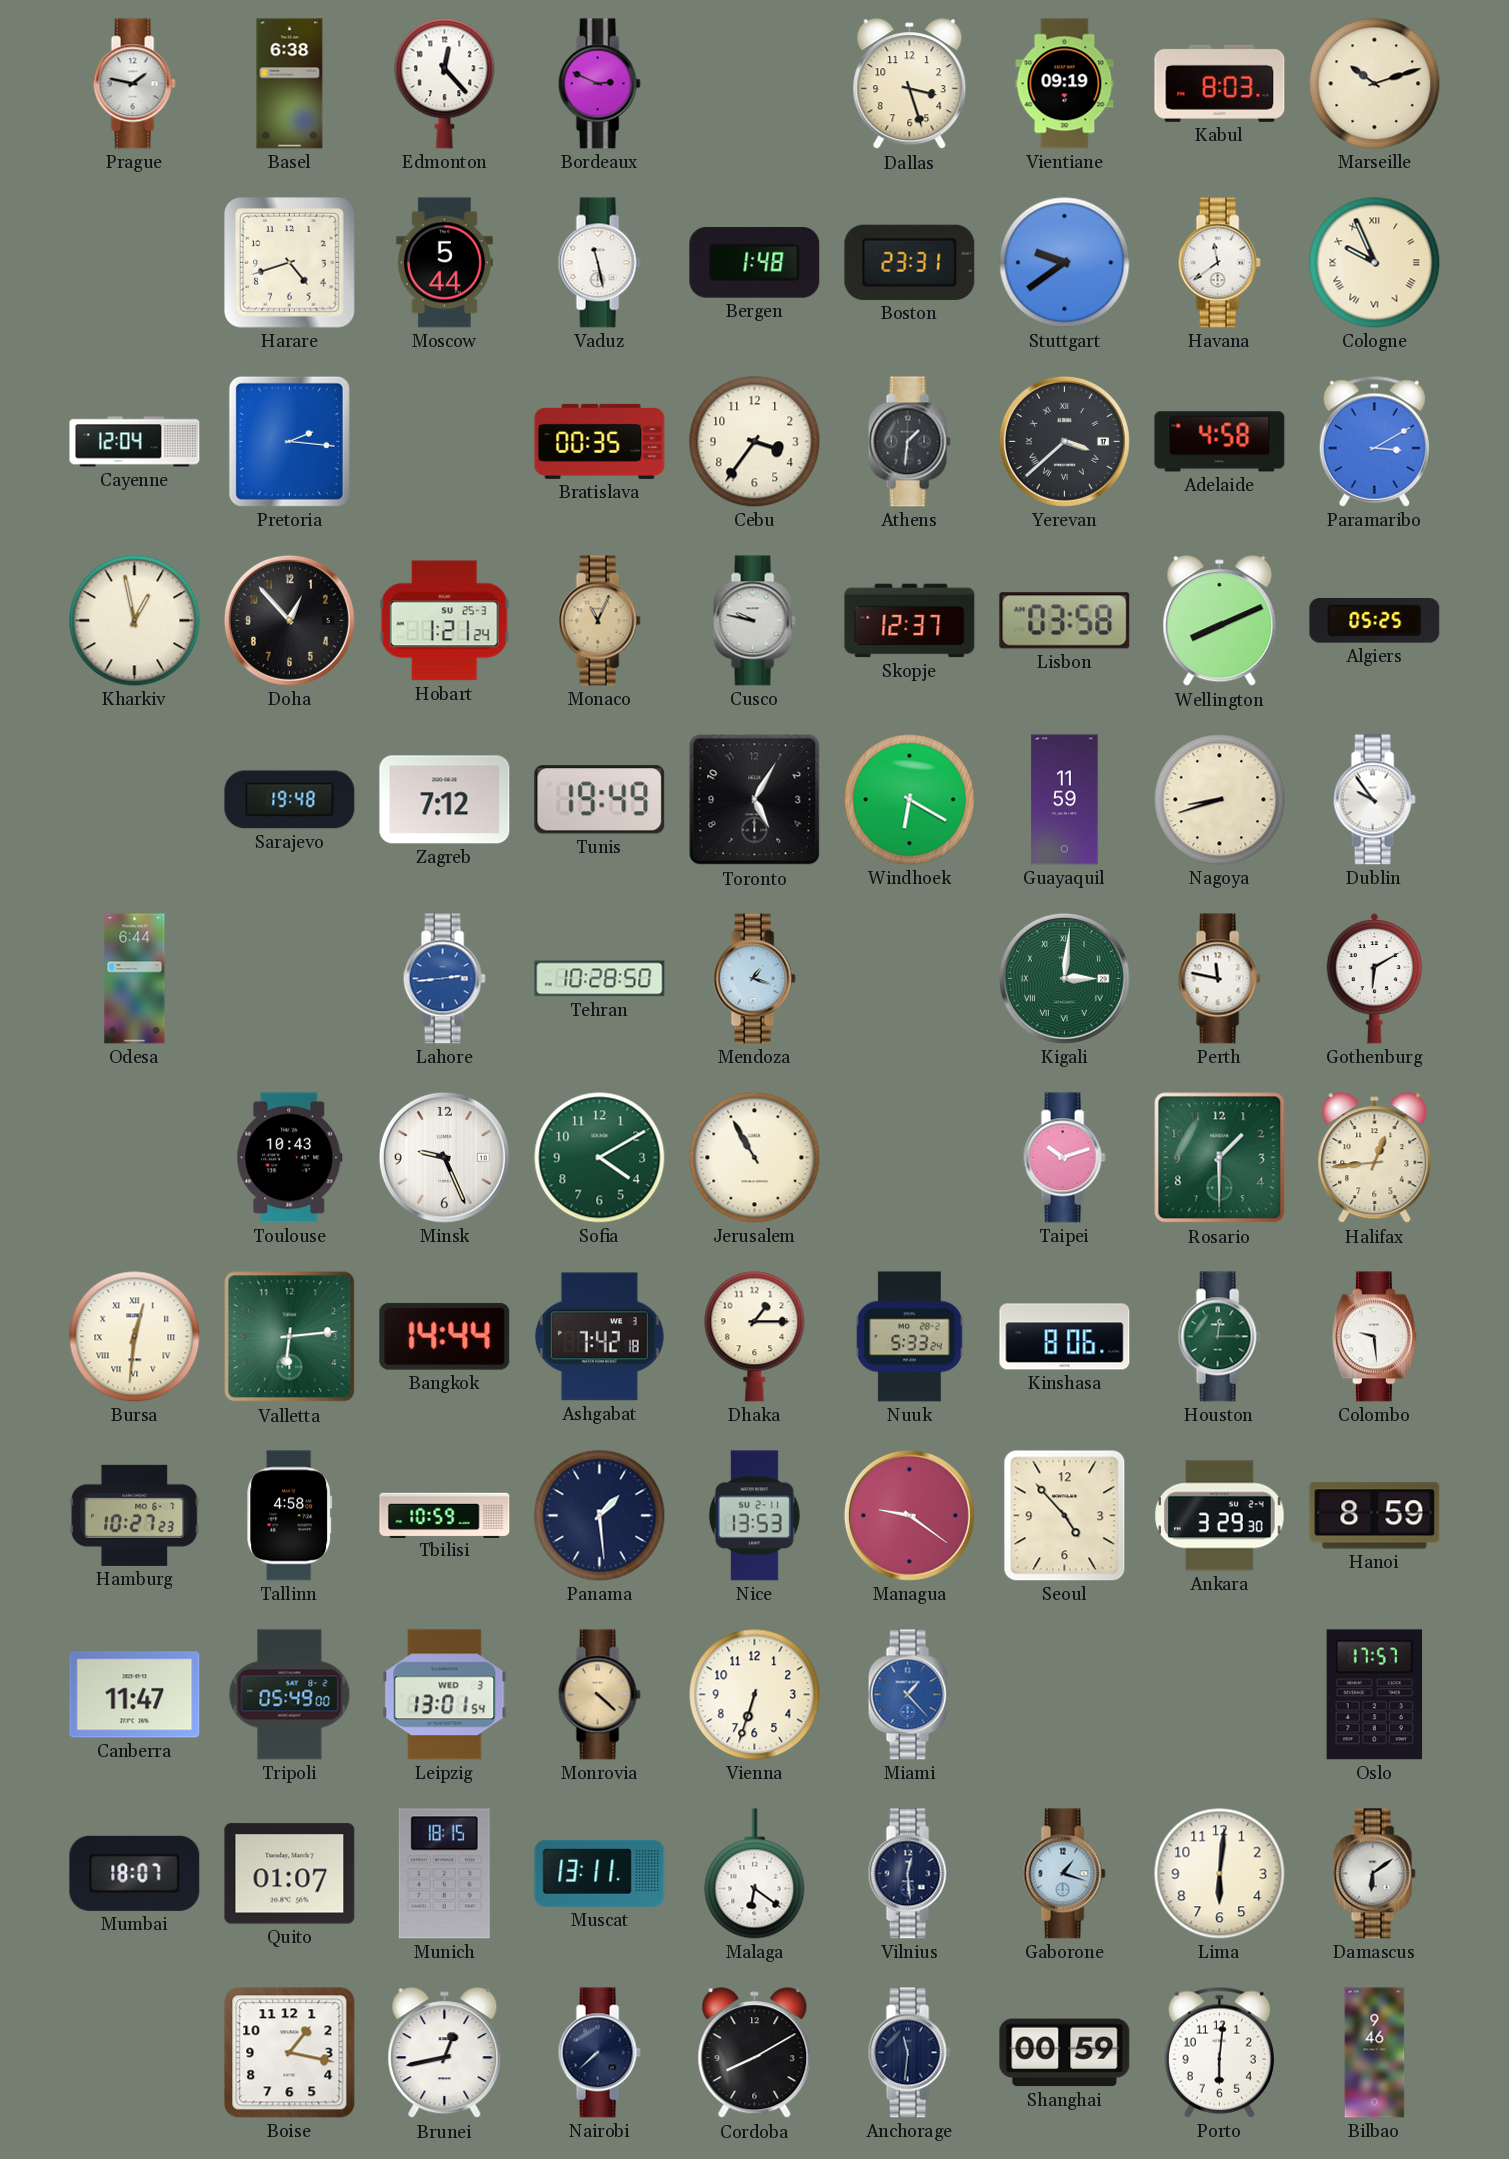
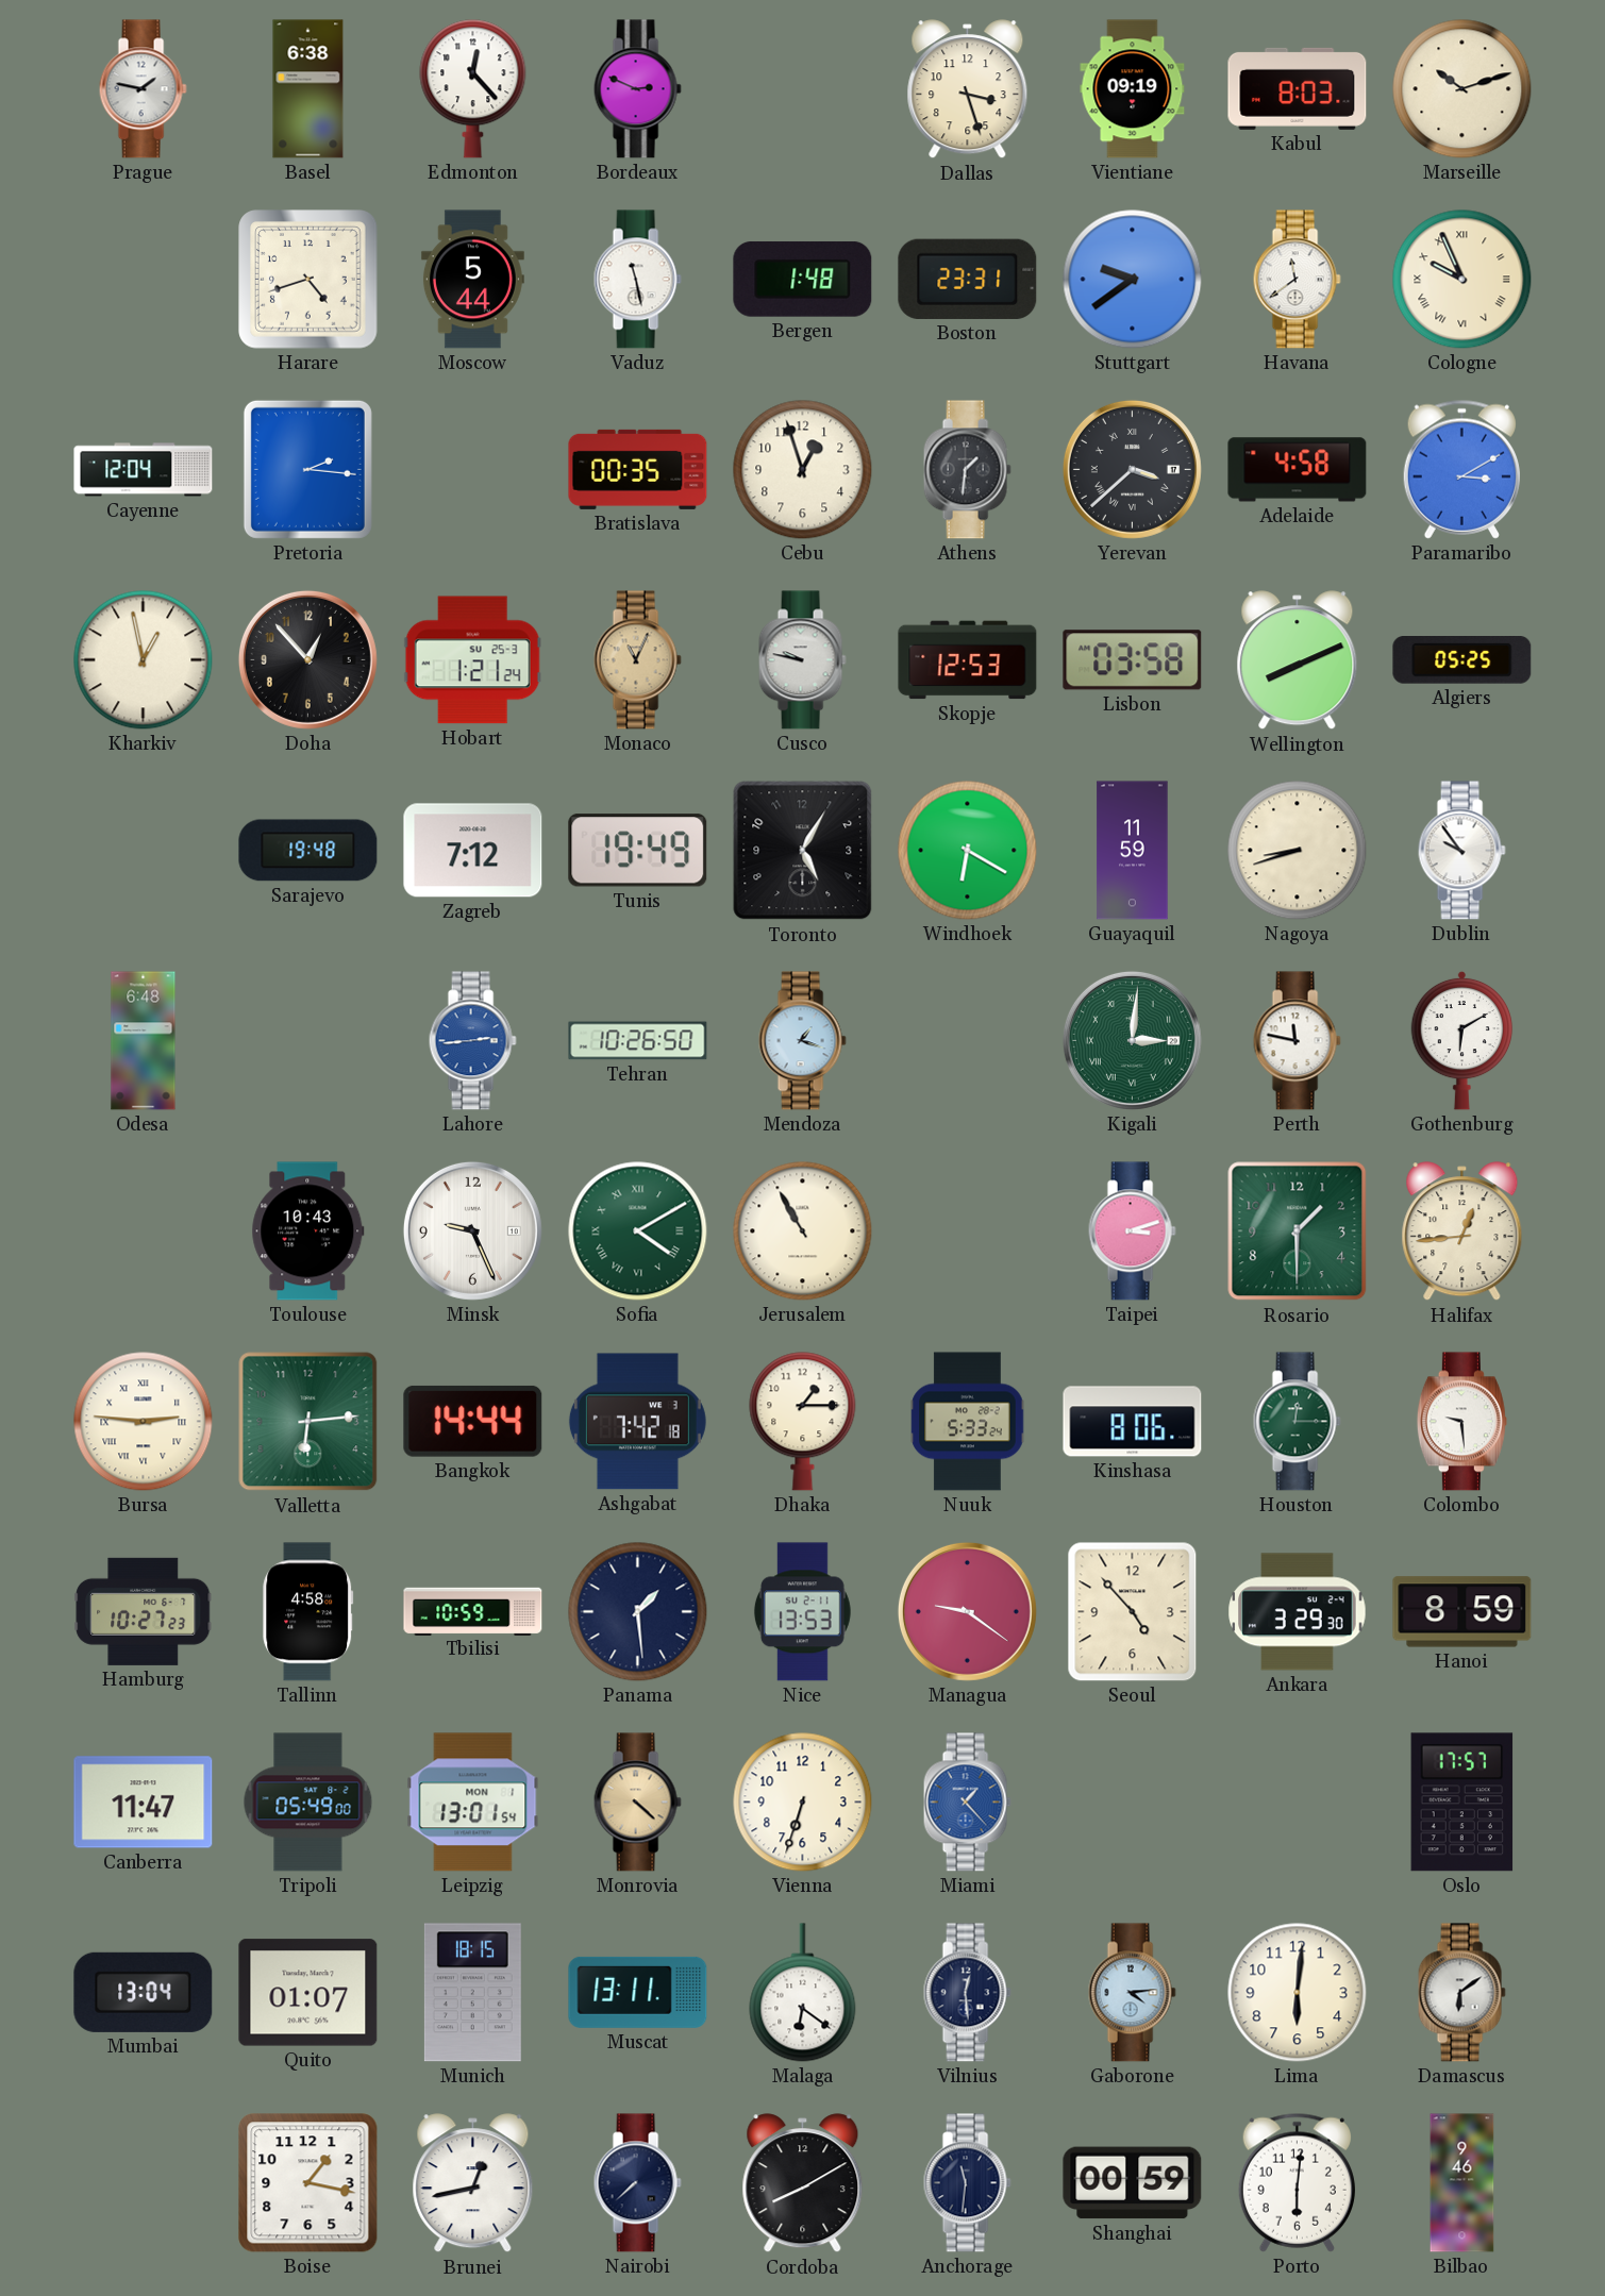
Cebu: 3:36 -> 12:57 (803, 470)
Skopje: 12:37 -> 12:53 (968, 660)
Odesa: 6:44 -> 6:48 (144, 1041)
Tehran: 10:28 -> 10:26 (638, 1041)
Sofia numerals: Arabic -> Roman (638, 1231)
Taipei: 10:12 -> 3:12 (1132, 1231)
Bursa: 12:31 -> 2:46 (144, 1422)
Leipzig date: WED 3 -> MON 1 (473, 1803)
Mumbai: 18:07 -> 13:04 (144, 1992)
Gaborone: 1:18 -> 4:14 (1132, 1993)
